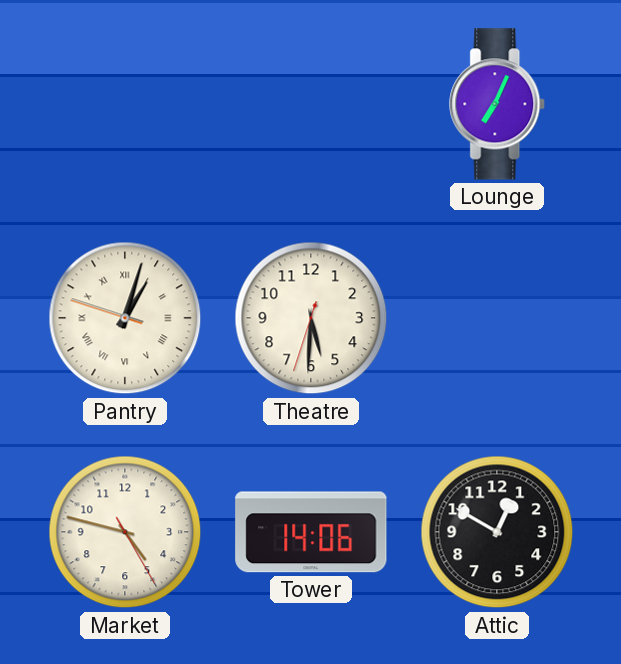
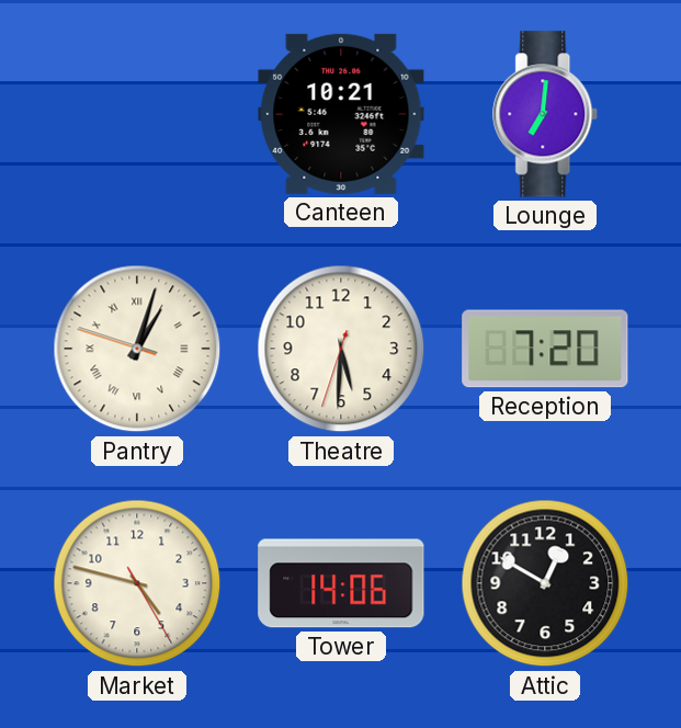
Canteen: none -> 10:21 (341, 114)
Lounge: 7:04 -> 7:01 (546, 114)
Reception: none -> 7:20 (545, 349)
